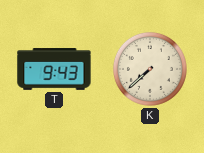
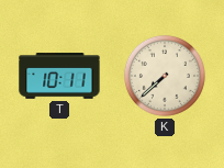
T: 9:43 -> 10:11 (59, 76)
